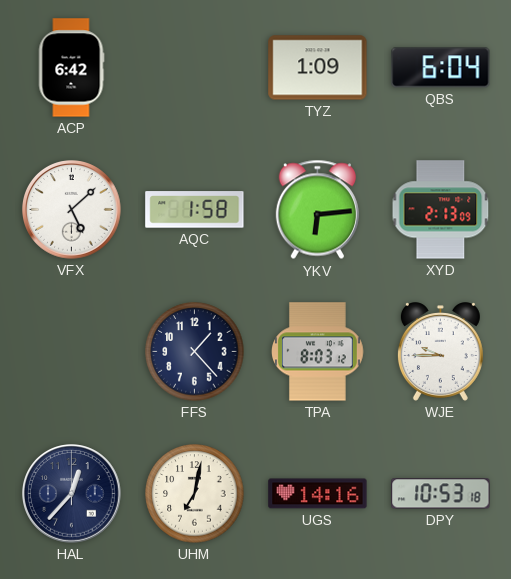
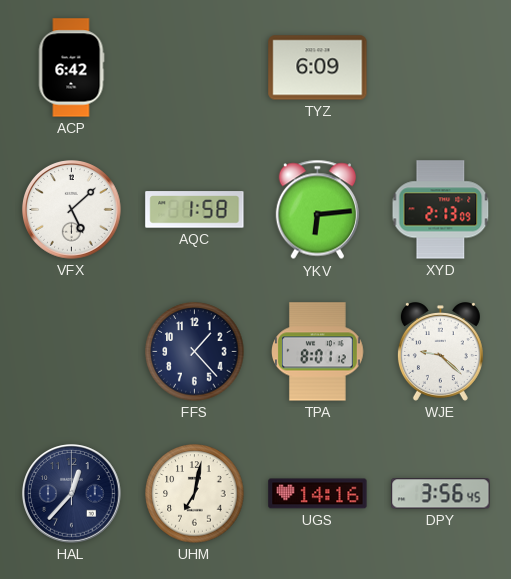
TYZ: 1:09 -> 6:09 (318, 68)
QBS: 6:04 -> none (441, 68)
TPA: 8:03 -> 8:01 (318, 352)
WJE: 9:45 -> 9:22 (440, 352)
DPY: 10:53 -> 3:56 (441, 494)
